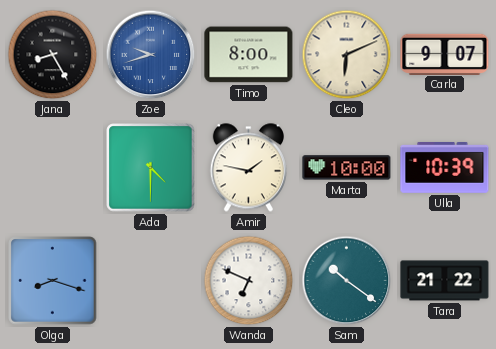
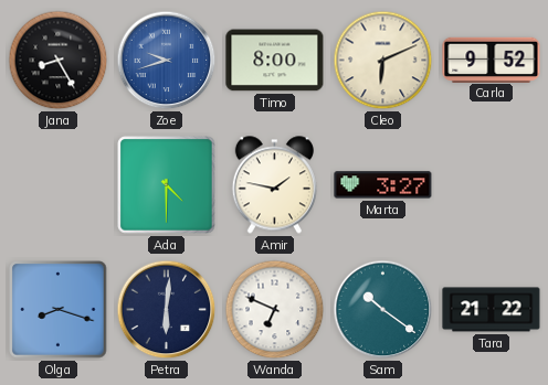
Carla: 9:07 -> 9:52 (492, 60)
Marta: 10:00 -> 3:27 (383, 185)
Ulla: 10:39 -> none (445, 167)
Petra: none -> 6:01 (167, 310)
